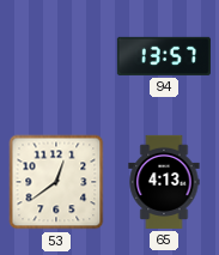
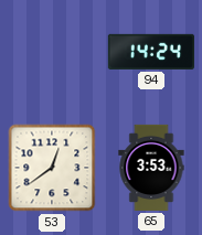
94: 13:57 -> 14:24 (151, 52)
65: 4:13 -> 3:53 (151, 168)
